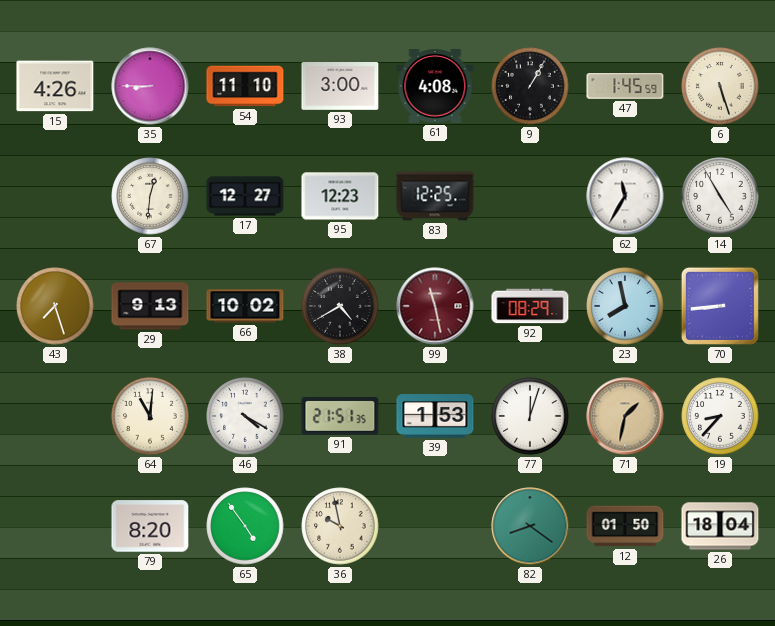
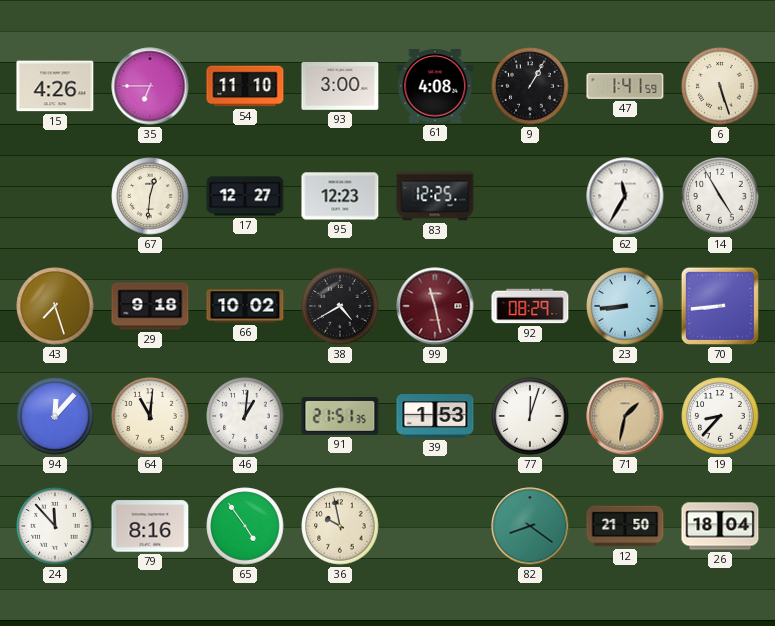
35: 8:45 -> 6:45 (150, 86)
47: 1:45 -> 1:41 (625, 87)
29: 9:13 -> 9:18 (150, 306)
23: 7:58 -> 8:44 (625, 306)
94: none -> 12:07 (55, 416)
46: 4:20 -> 1:01 (245, 416)
24: none -> 11:53 (55, 526)
79: 8:20 -> 8:16 (150, 526)
12: 01:50 -> 21:50 (625, 526)
